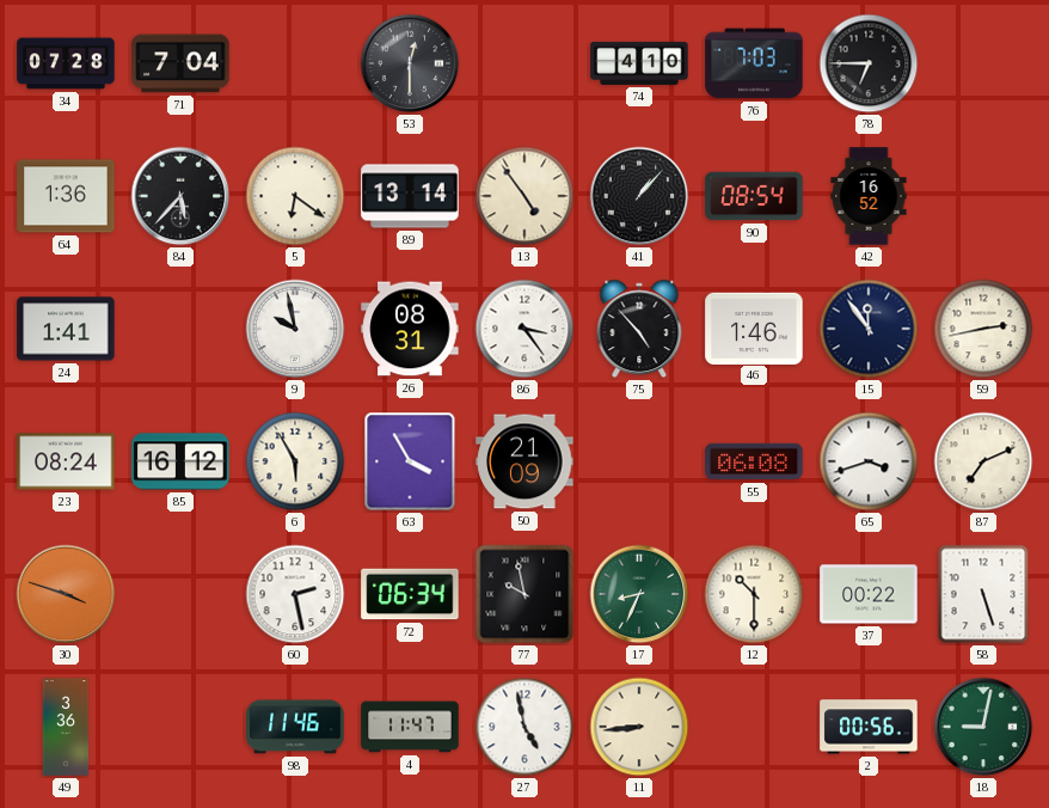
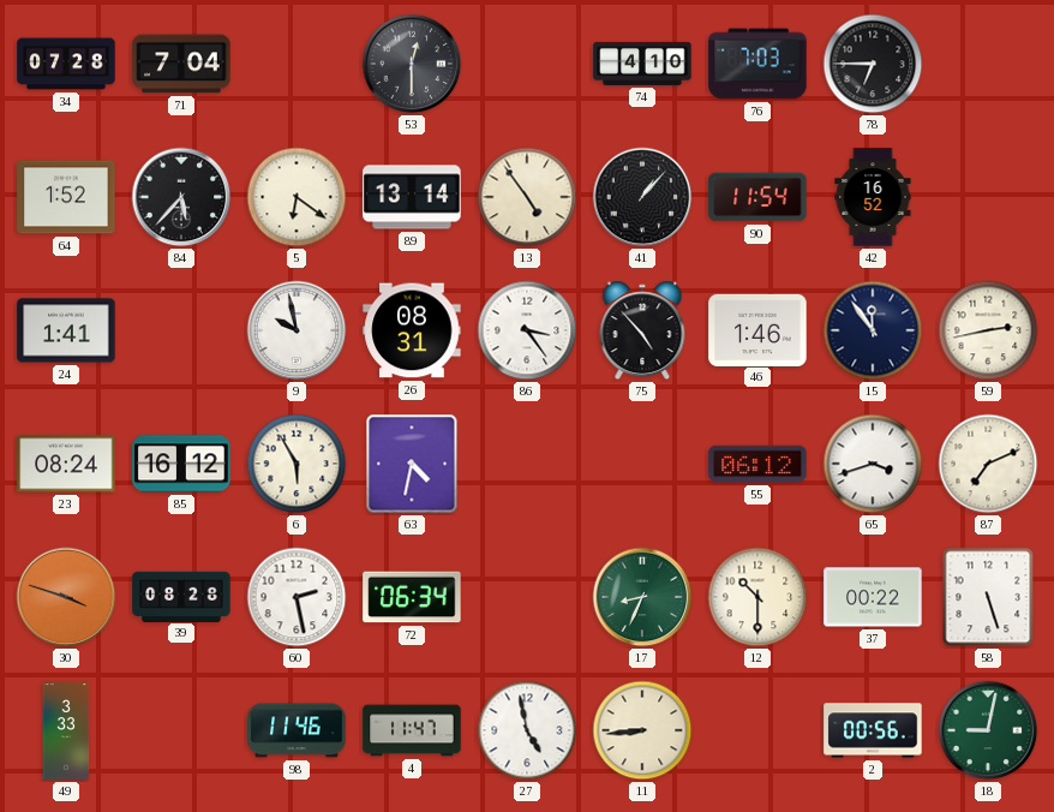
64: 1:36 -> 1:52 (66, 197)
90: 08:54 -> 11:54 (757, 197)
63: 3:55 -> 4:32 (412, 464)
50: 21:09 -> none (524, 461)
55: 06:08 -> 06:12 (757, 464)
39: none -> 08:28 (181, 596)
77: 9:58 -> none (524, 594)
49: 3:36 -> 3:33 (66, 730)
